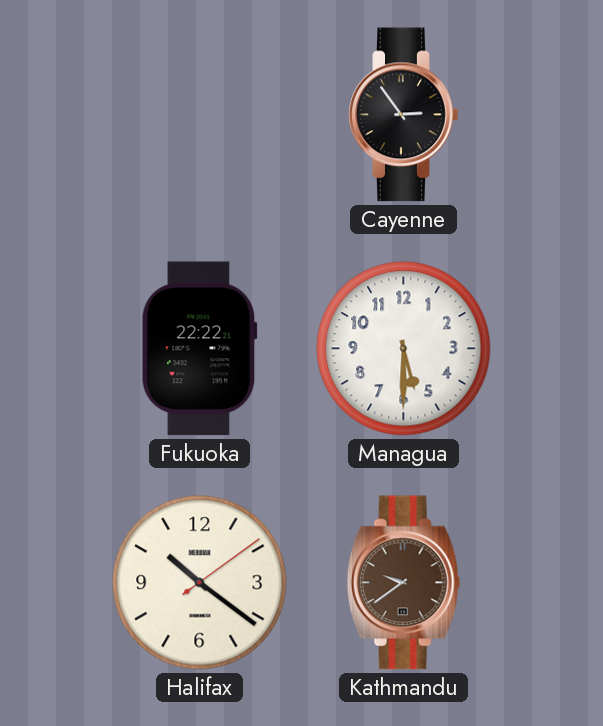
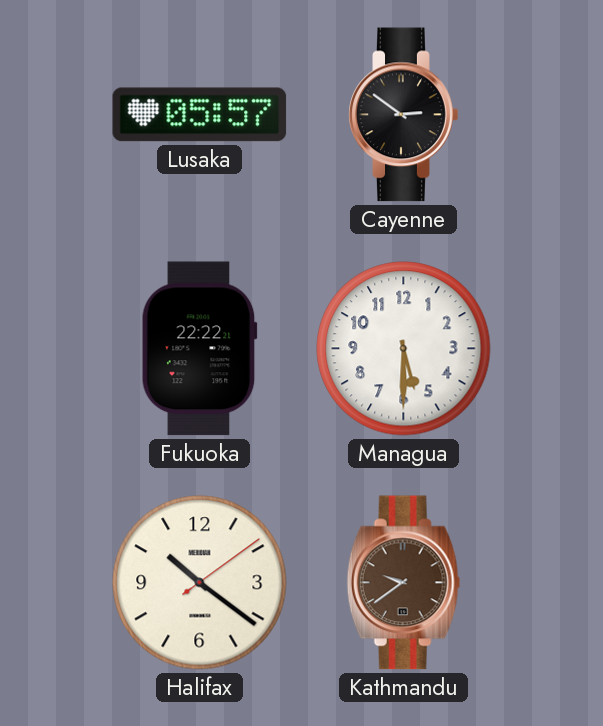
Lusaka: none -> 05:57 (200, 115)
Cayenne: 2:54 -> 2:51 (404, 115)
